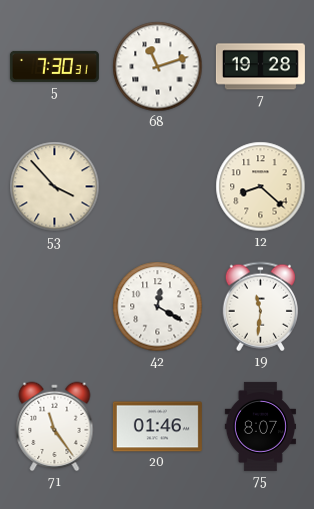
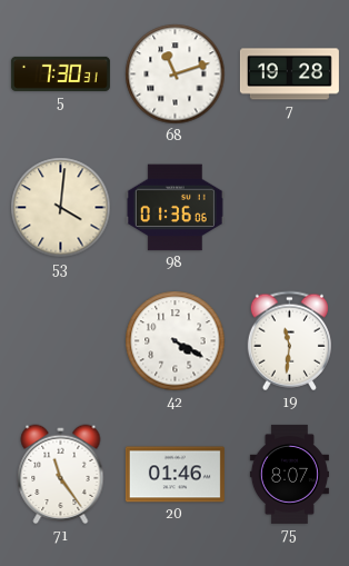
53: 3:53 -> 4:01 (61, 208)
98: none -> 01:36 (174, 208)
12: 8:22 -> none (261, 187)
42: 12:20 -> 4:20 (176, 341)
